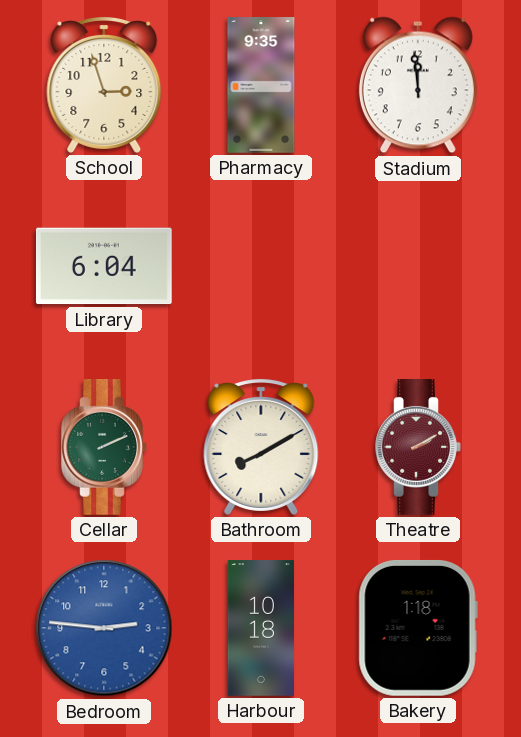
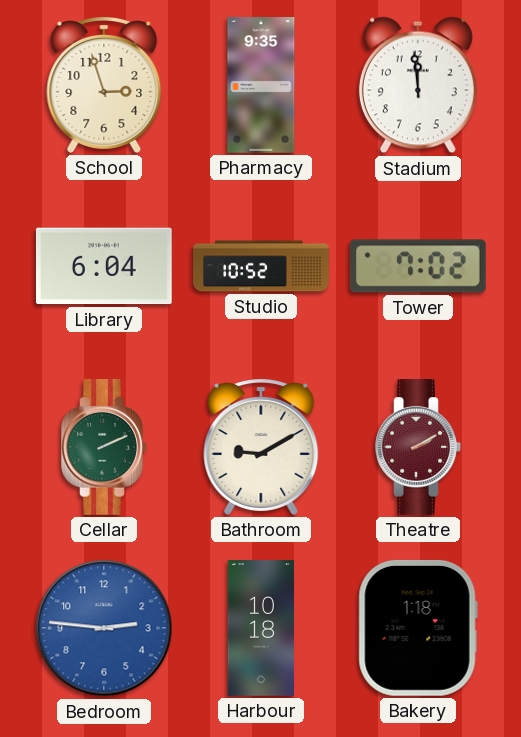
Studio: none -> 10:52 (261, 266)
Tower: none -> 7:02 (418, 266)
Bathroom: 8:10 -> 9:10 (261, 447)
